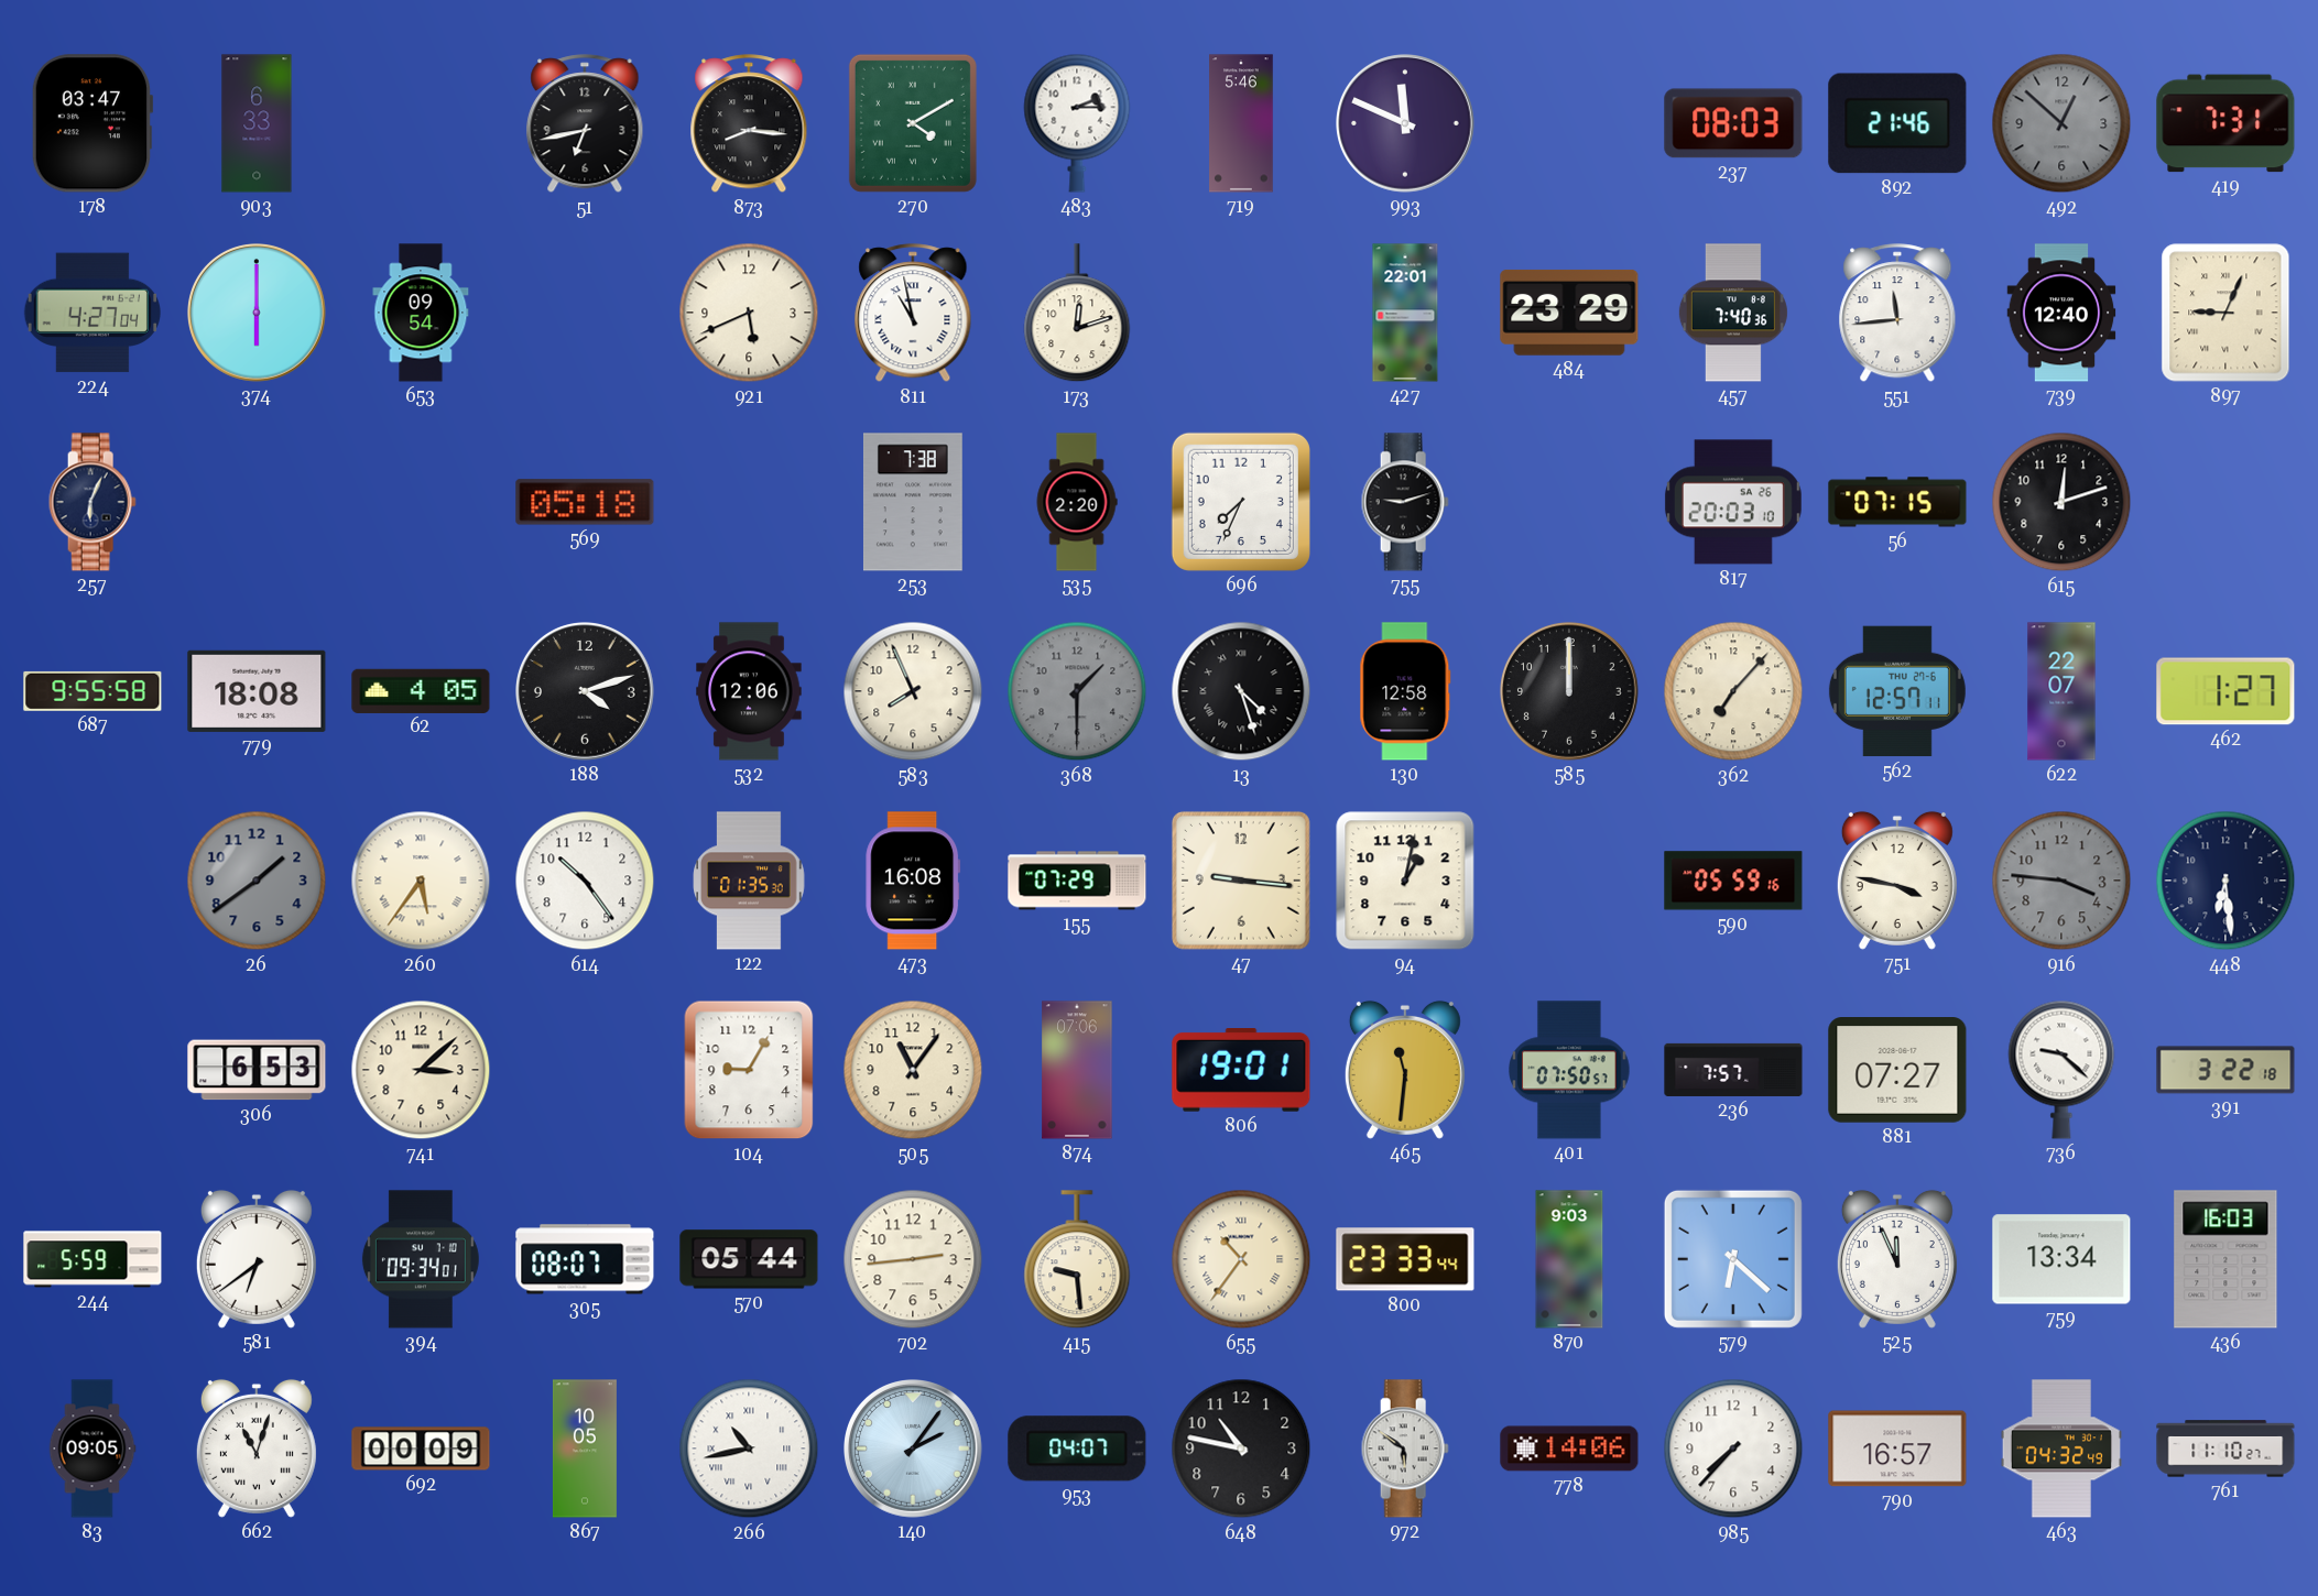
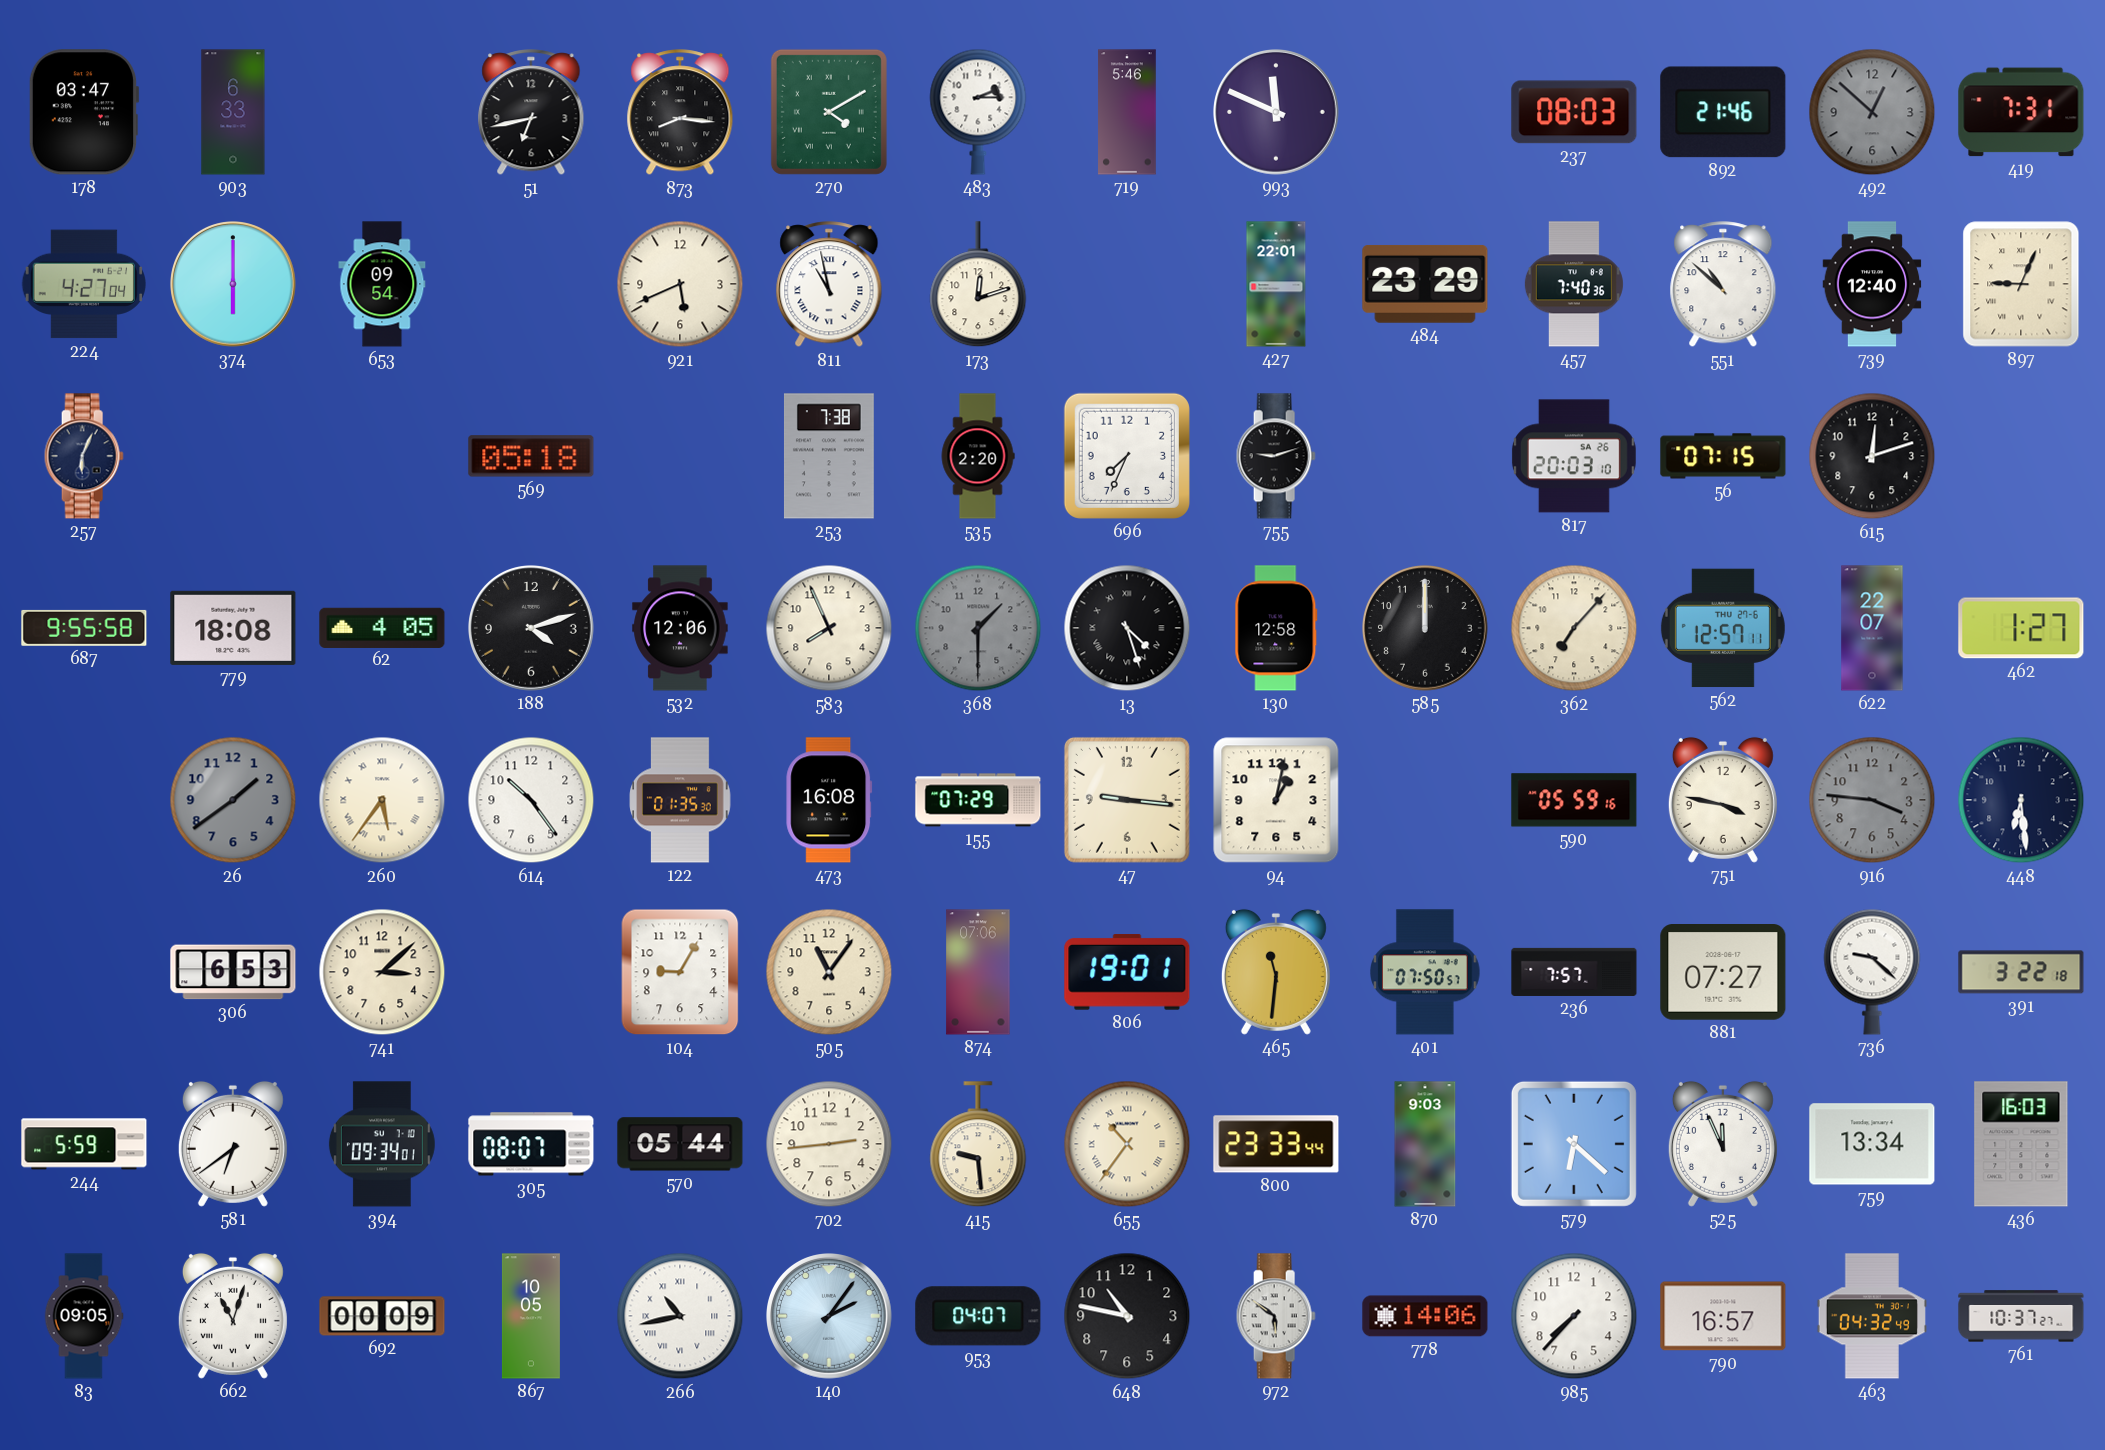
551: 11:44 -> 10:52 (1723, 285)
761: 11:10 -> 10:37 (2021, 1316)
